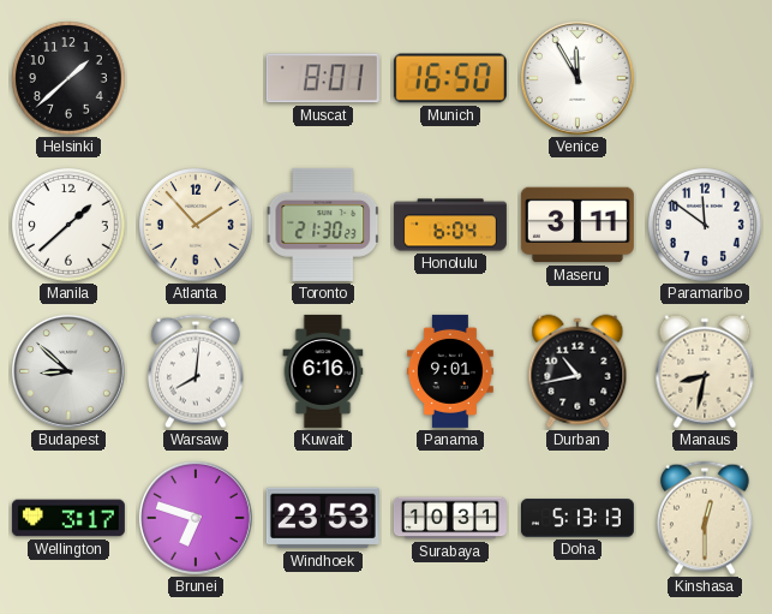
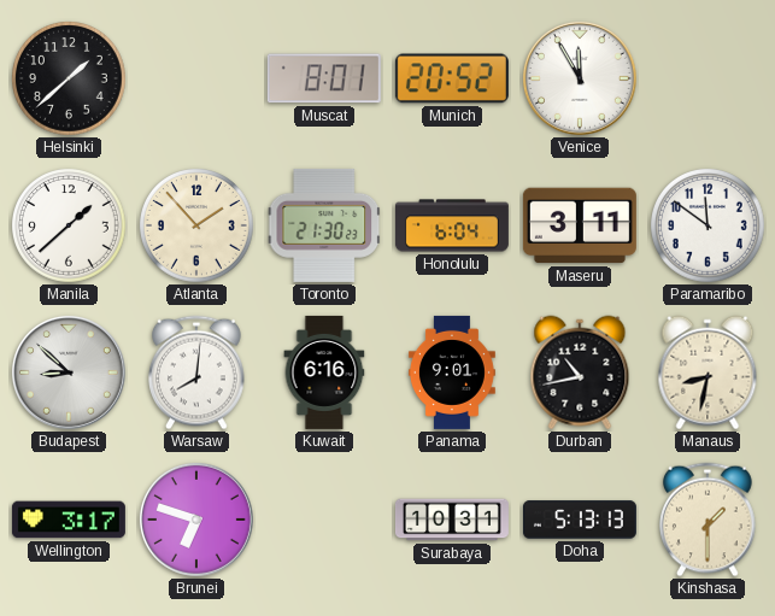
Munich: 16:50 -> 20:52 (452, 78)
Windhoek: 23:53 -> none (323, 518)
Kinshasa: 12:30 -> 1:30 (709, 520)
